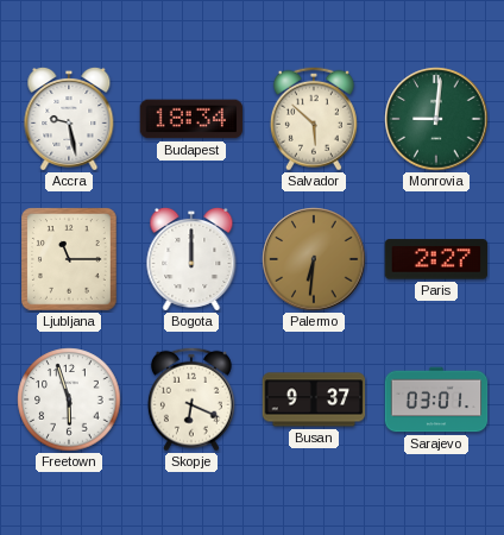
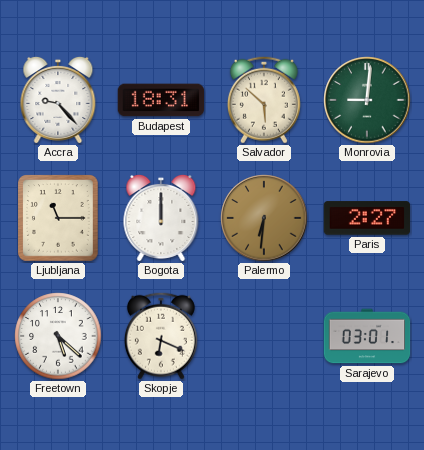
Accra: 9:28 -> 9:23 (58, 100)
Budapest: 18:34 -> 18:31 (161, 100)
Freetown: 5:57 -> 5:22 (58, 336)
Busan: 9:37 -> none (314, 399)
